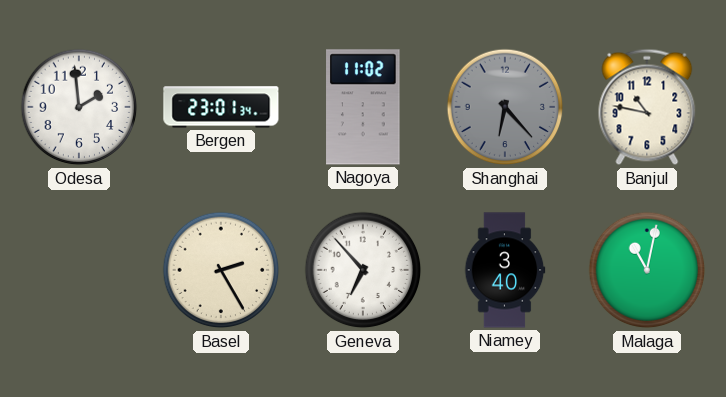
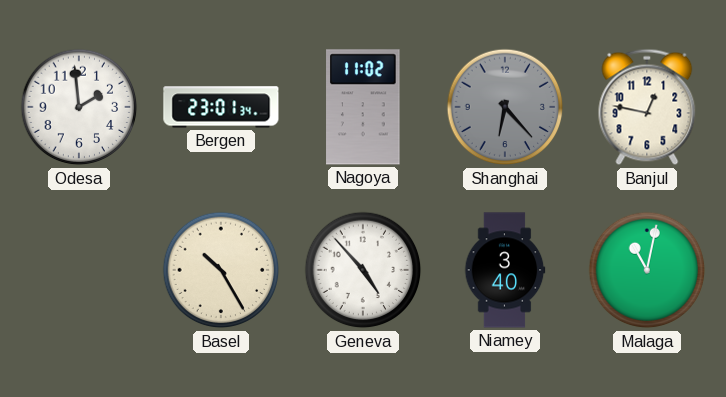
Banjul: 10:47 -> 12:47 (647, 107)
Basel: 2:25 -> 10:25 (221, 270)
Geneva: 6:53 -> 4:53 (363, 270)
